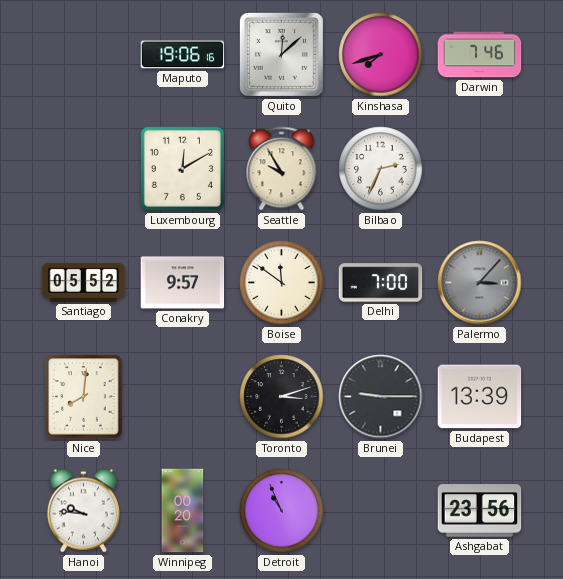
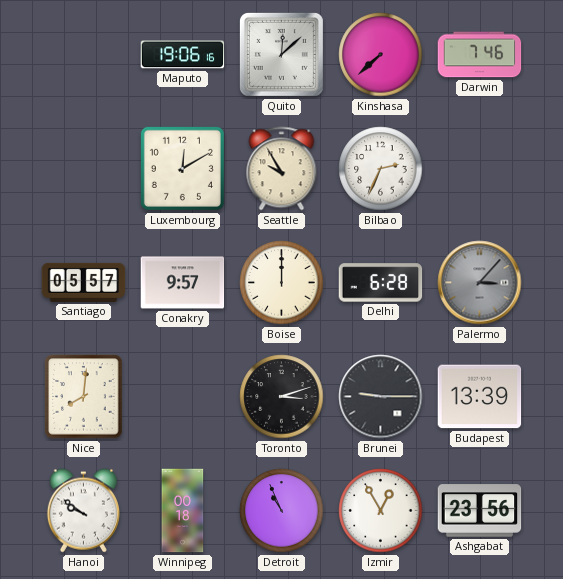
Kinshasa: 7:42 -> 7:38 (381, 55)
Santiago: 05:52 -> 05:57 (84, 282)
Boise: 11:51 -> 12:00 (282, 283)
Delhi: 7:00 -> 6:28 (381, 283)
Hanoi: 9:46 -> 9:51 (83, 511)
Winnipeg: 00:20 -> 00:18 (183, 511)
Izmir: none -> 12:55 (381, 511)
